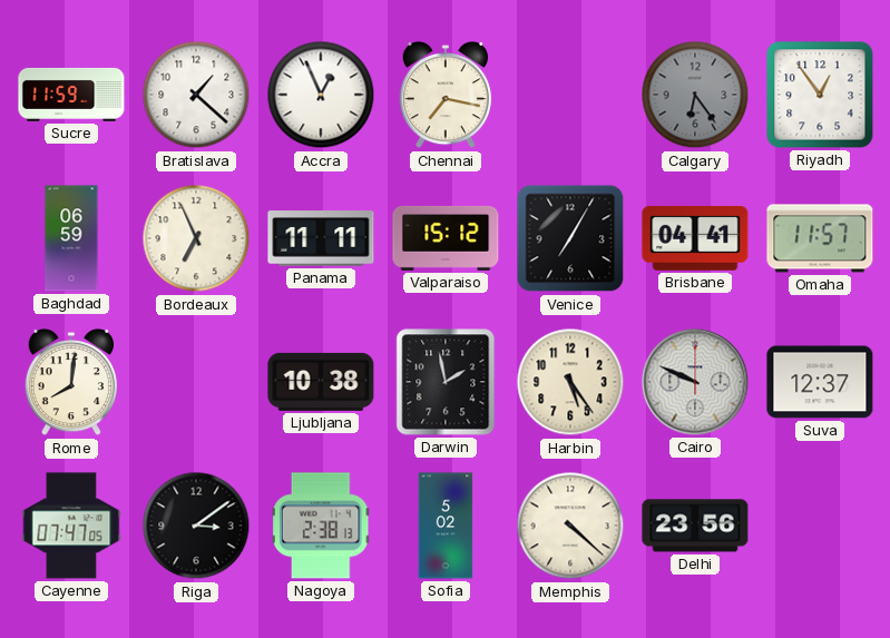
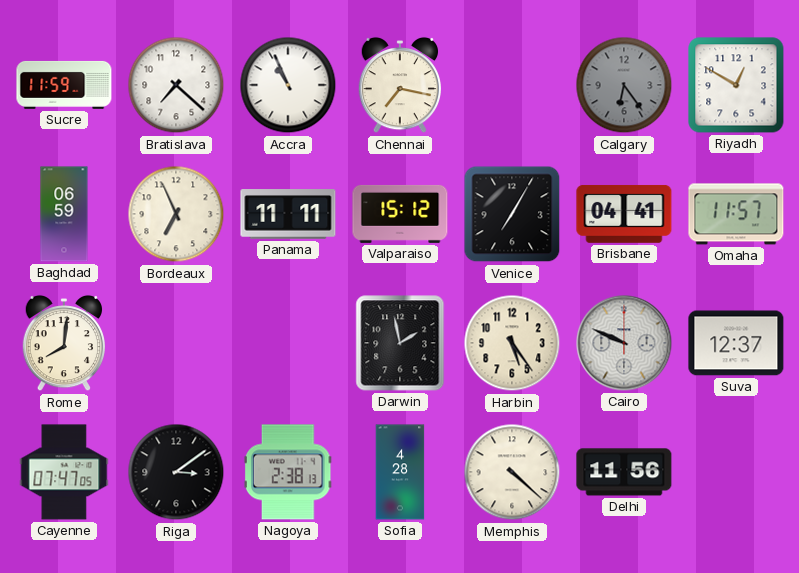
Bratislava: 1:22 -> 7:22 (176, 85)
Accra: 12:56 -> 10:56 (288, 85)
Riyadh: 12:54 -> 12:50 (736, 85)
Ljubljana: 10:38 -> none (321, 382)
Sofia: 5:02 -> 4:28 (400, 472)
Delhi: 23:56 -> 11:56 (624, 472)
